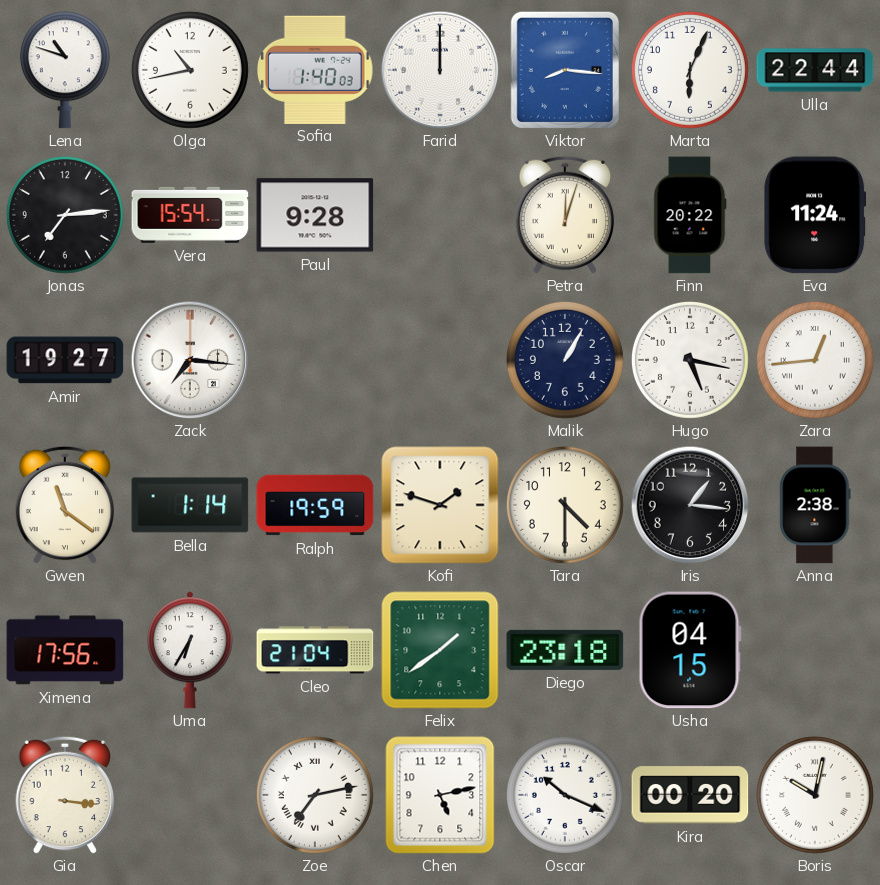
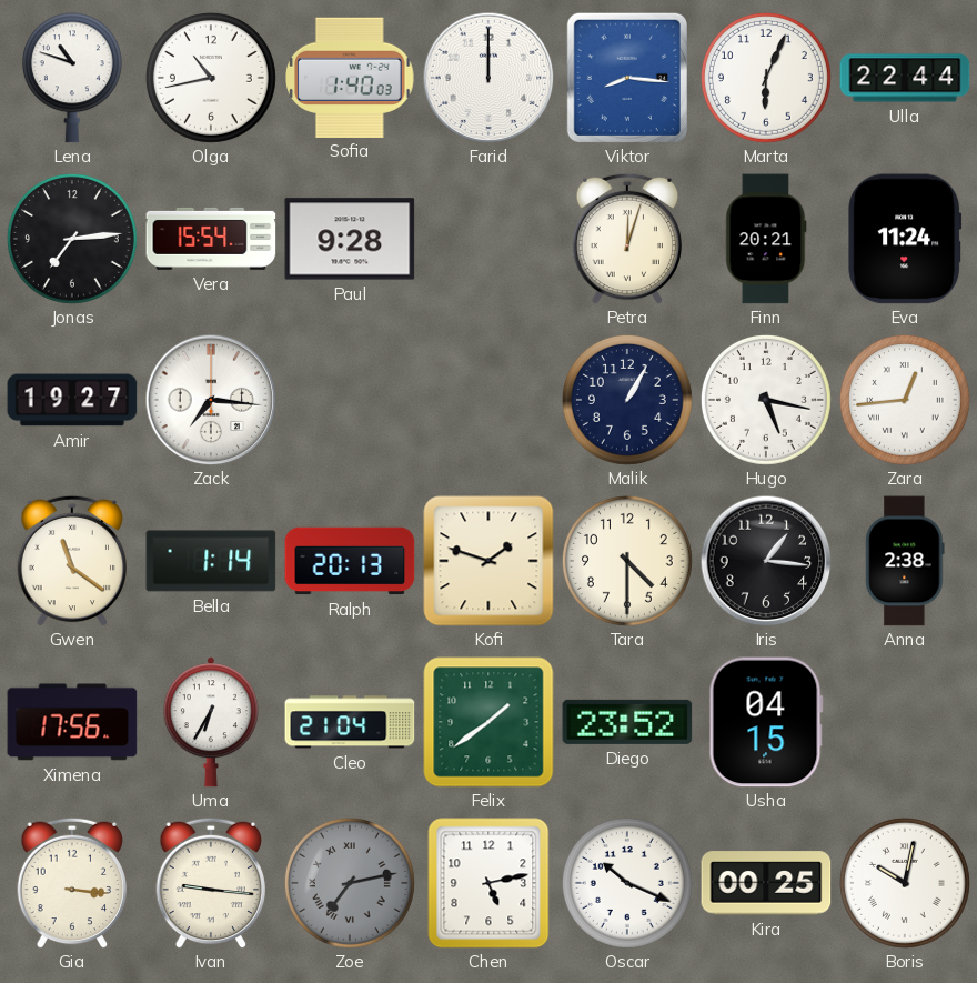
Finn: 20:22 -> 20:21 (766, 239)
Ralph: 19:59 -> 20:13 (350, 561)
Diego: 23:18 -> 23:52 (627, 722)
Ivan: none -> 9:16 (211, 883)
Zoe dial: white -> grey (350, 883)
Kira: 00:20 -> 00:25 (766, 883)
